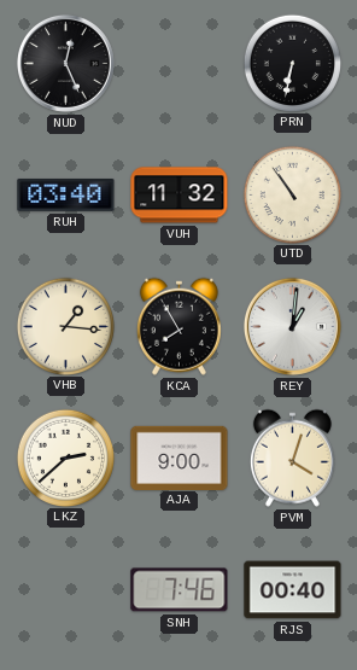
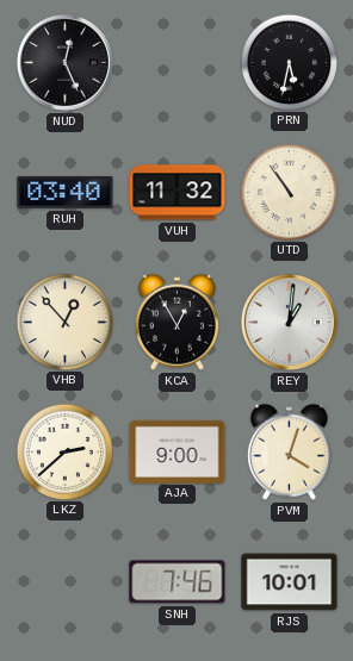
PRN: 6:32 -> 5:32 (289, 62)
VHB: 1:16 -> 12:53 (64, 322)
KCA: 7:55 -> 12:55 (176, 322)
RJS: 00:40 -> 10:01 (290, 582)
